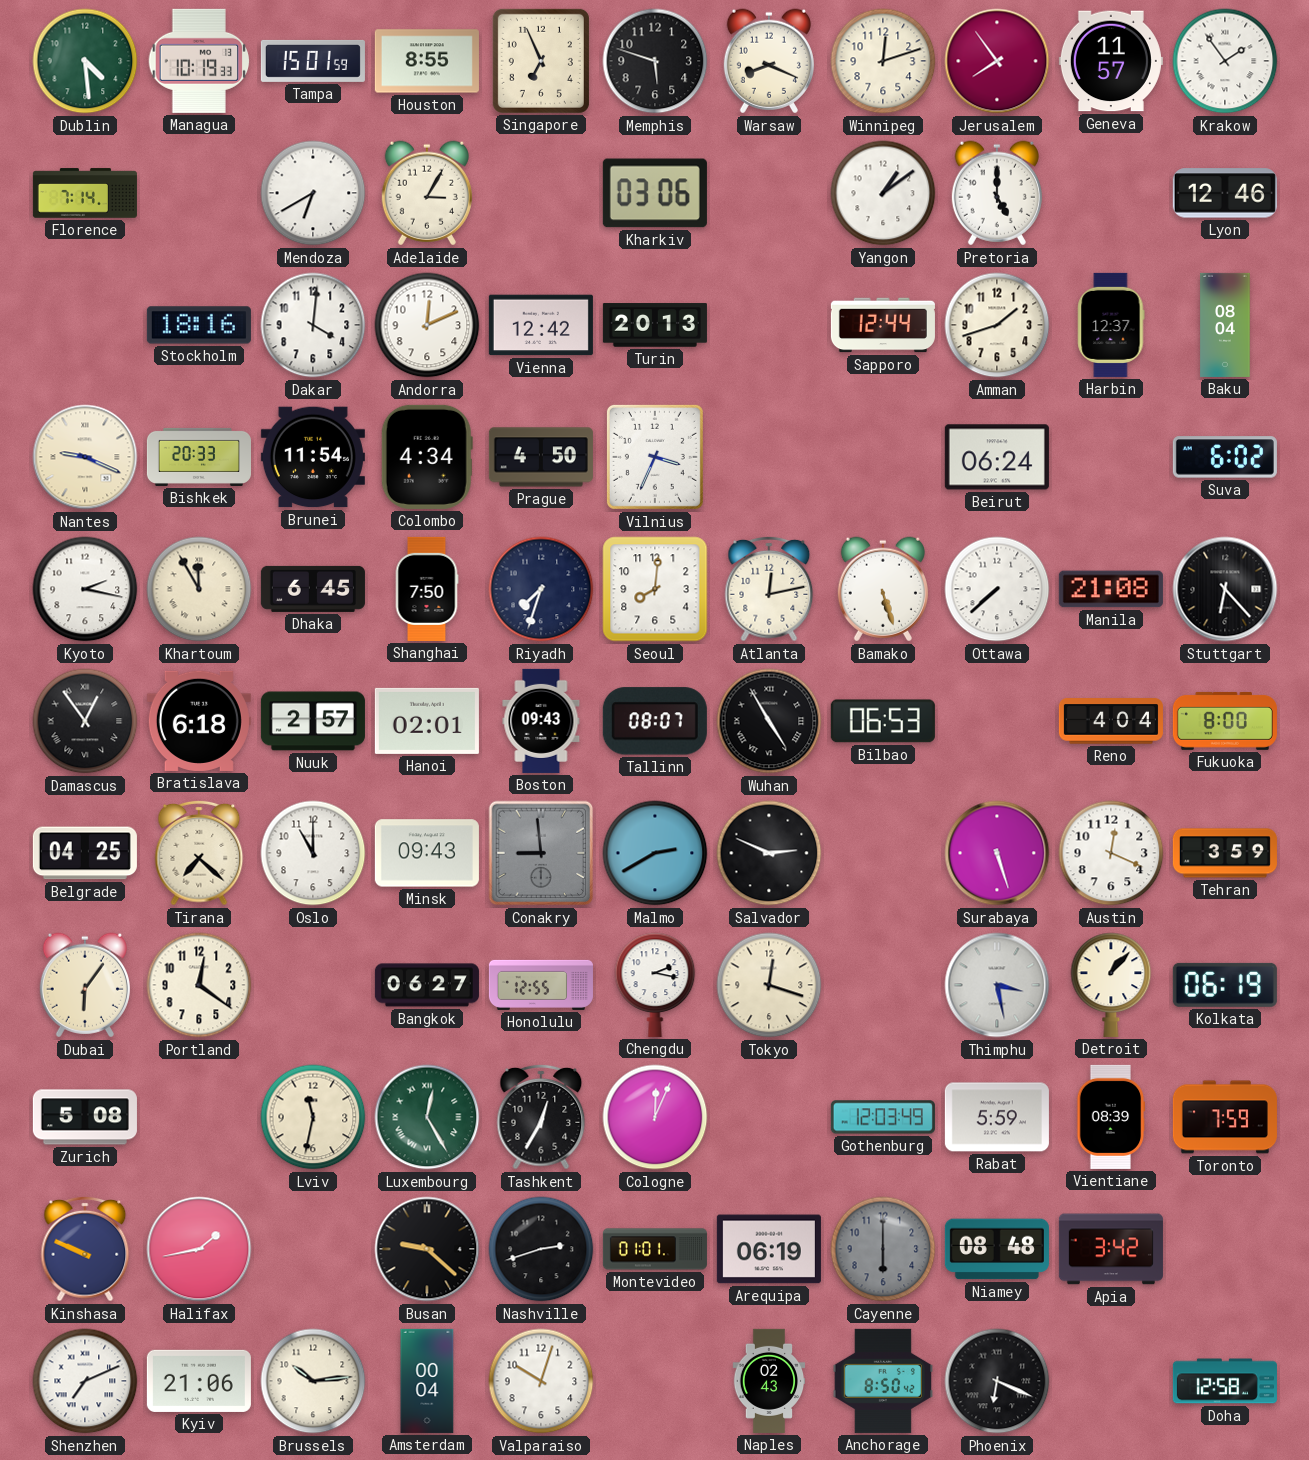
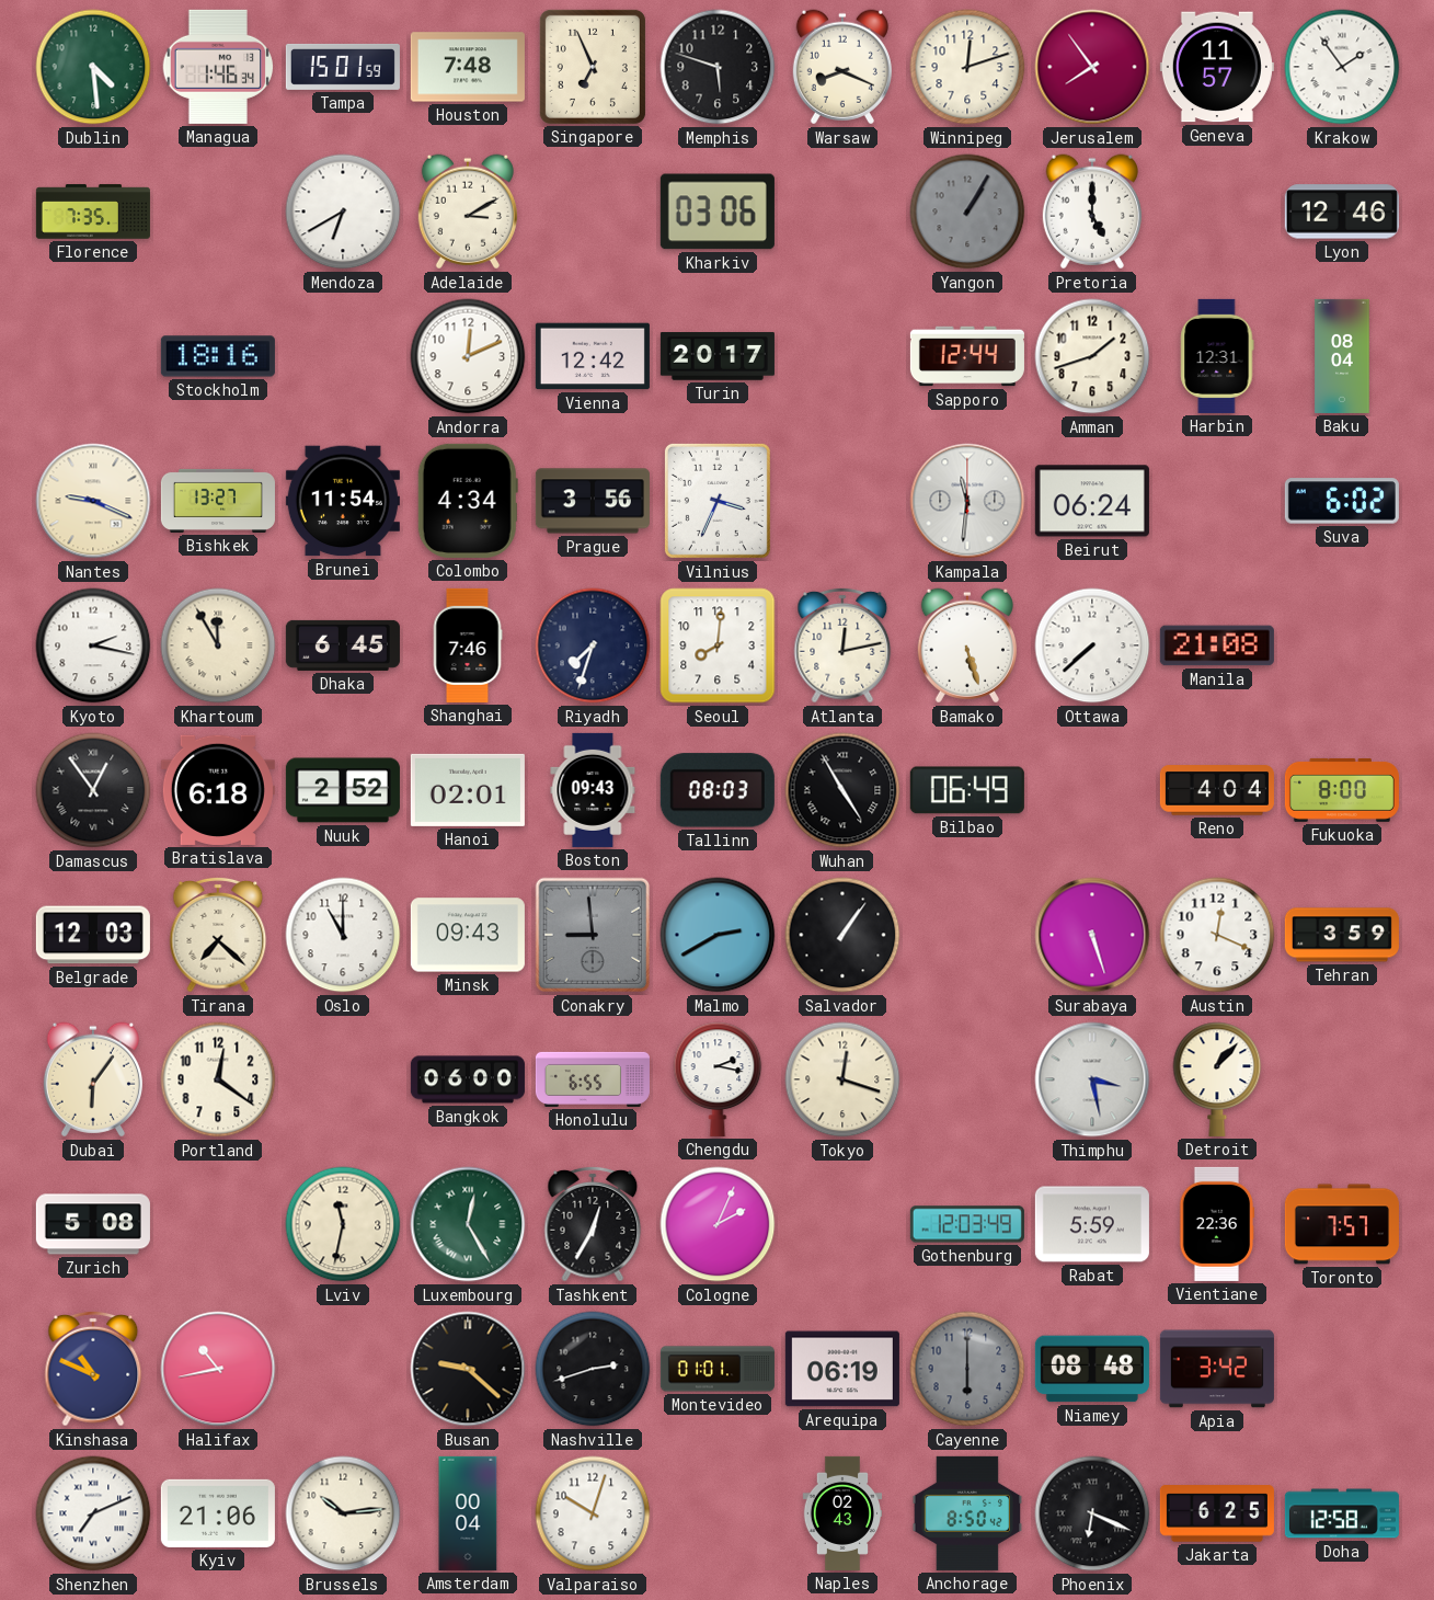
Managua: 10:19 -> 1:46 (218, 67)
Houston: 8:55 -> 7:48 (468, 67)
Florence: 7:14 -> 7:35 (93, 212)
Adelaide: 3:05 -> 3:10 (468, 212)
Yangon: 1:09 -> 1:05 (967, 212)
Yangon dial: white -> grey (967, 212)
Dakar: 4:01 -> none (313, 325)
Turin: 20:13 -> 20:17 (718, 356)
Harbin: 12:37 -> 12:31 (1217, 356)
Bishkek: 20:33 -> 13:27 (218, 501)
Prague: 4:50 -> 3:56 (593, 501)
Kampala: none -> 11:31 (967, 501)
Shanghai: 7:50 -> 7:46 (468, 645)
Stuttgart: 6:23 -> none (1225, 589)
Nuuk: 2:57 -> 2:52 (343, 790)
Tallinn: 08:07 -> 08:03 (718, 790)
Bilbao: 06:53 -> 06:49 (967, 790)
Belgrade: 04:25 -> 12:03 (93, 935)
Salvador: 2:49 -> 1:06 (842, 935)
Bangkok: 06:27 -> 06:00 (468, 1079)
Honolulu: 12:55 -> 6:55 (593, 1079)
Kolkata: 06:19 -> none (1225, 985)
Cologne: 12:04 -> 2:04 (718, 1224)
Vientiane: 08:39 -> 22:36 (1217, 1224)
Toronto: 7:59 -> 7:57 (1342, 1224)
Kinshasa: 9:49 -> 10:49 (93, 1369)
Halifax: 1:43 -> 10:43 (218, 1369)
Jakarta: none -> 6:25 (1217, 1513)
